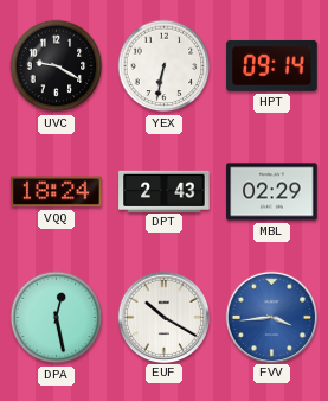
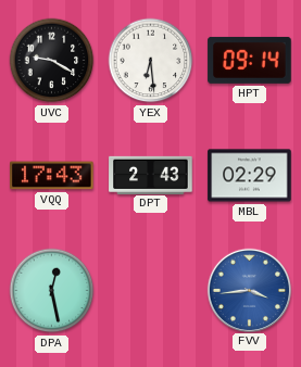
YEX: 6:32 -> 6:29 (151, 61)
VQQ: 18:24 -> 17:43 (52, 176)
EUF: 10:20 -> none (163, 317)
